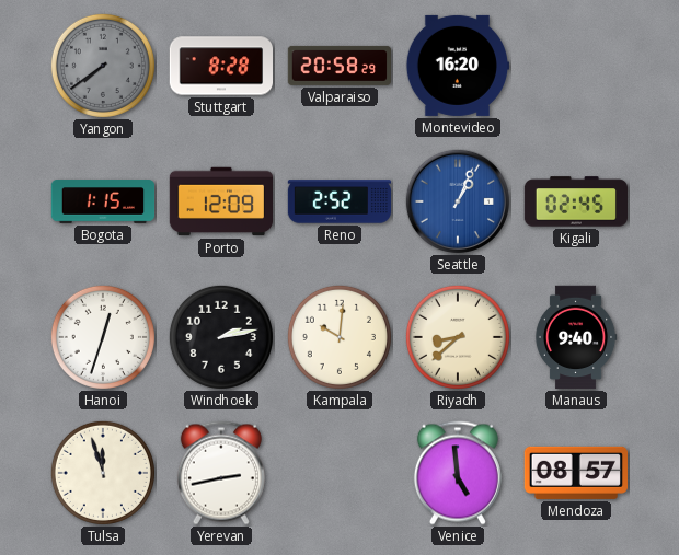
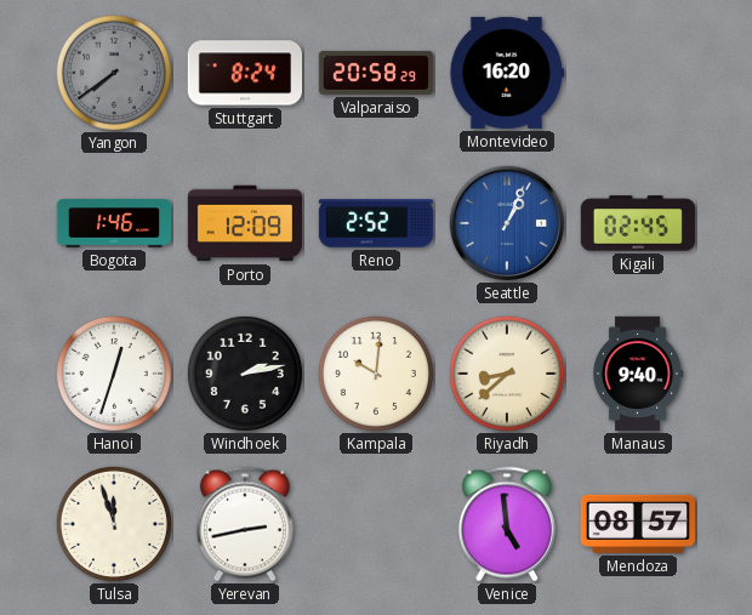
Stuttgart: 8:28 -> 8:24 (244, 73)
Bogota: 1:15 -> 1:46 (114, 223)
